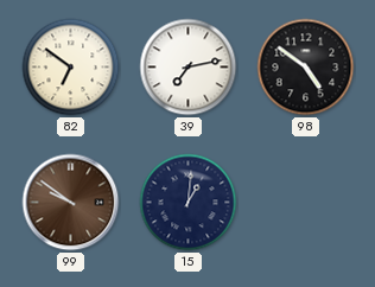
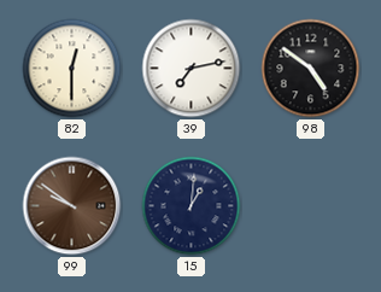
82: 6:51 -> 12:30 (72, 69)
